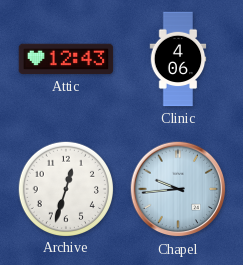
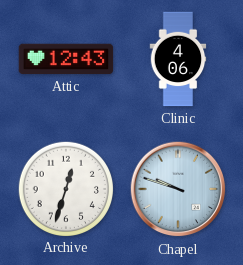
Chapel: 9:44 -> 9:48 (178, 189)
